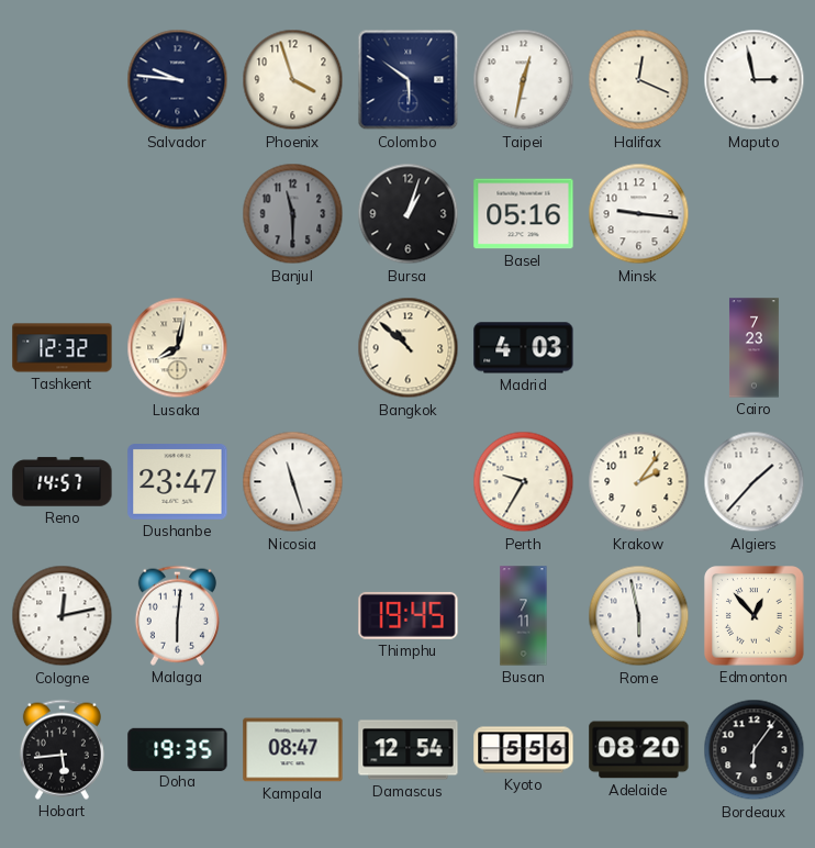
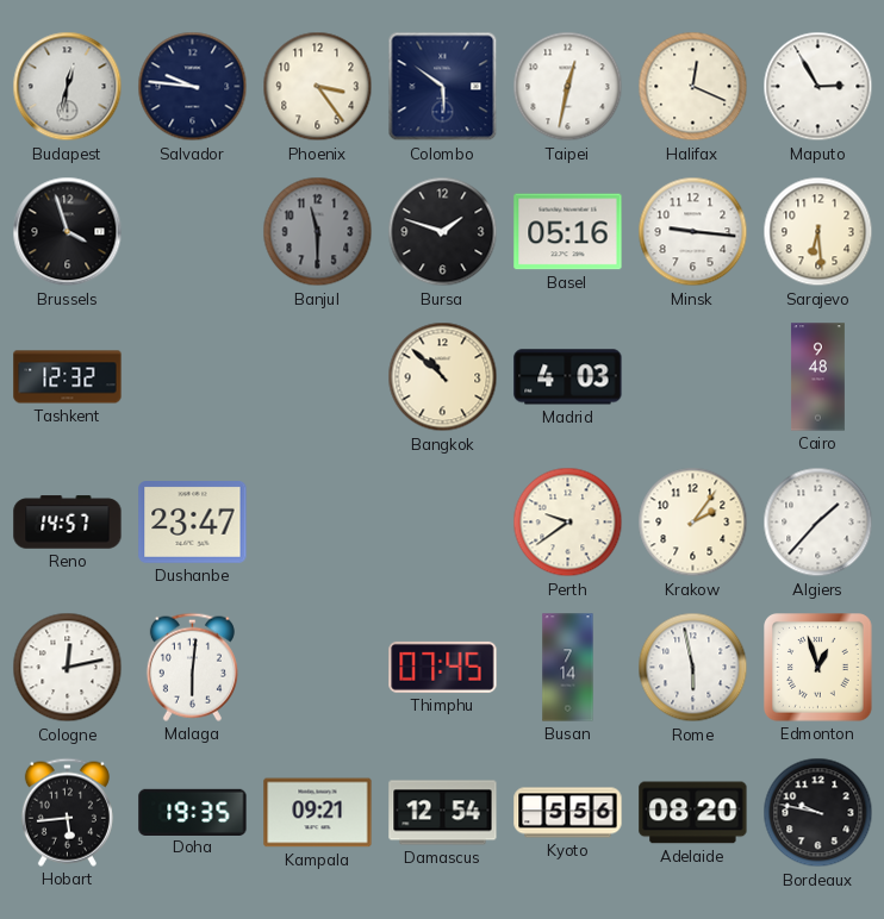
Budapest: none -> 12:32 (68, 87)
Phoenix: 3:57 -> 3:24 (318, 87)
Maputo: 2:58 -> 2:55 (818, 87)
Brussels: none -> 3:57 (68, 232)
Bursa: 1:03 -> 1:48 (443, 232)
Sarajevo: none -> 6:29 (818, 232)
Lusaka: 8:02 -> none (178, 348)
Cairo: 7:23 -> 9:48 (817, 377)
Nicosia: 11:27 -> none (293, 482)
Perth: 9:35 -> 9:39 (568, 523)
Thimphu: 19:45 -> 07:45 (443, 667)
Busan: 7:11 -> 7:14 (568, 668)
Edmonton: 12:53 -> 12:57 (818, 668)
Kampala: 08:47 -> 09:21 (318, 813)
Bordeaux: 6:06 -> 9:47 (818, 813)
